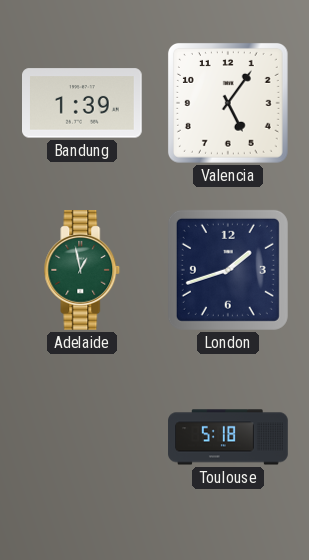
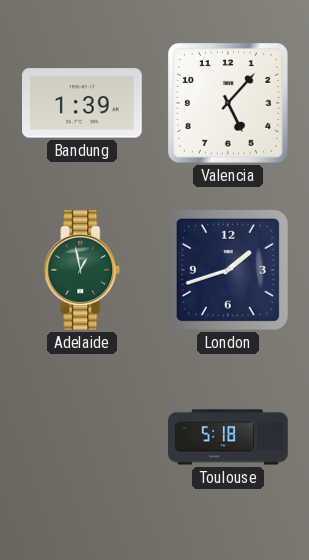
Valencia: 5:06 -> 5:07 (228, 103)
